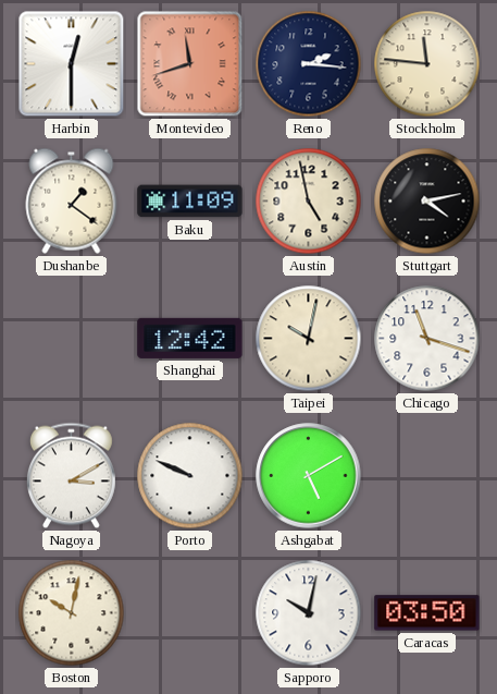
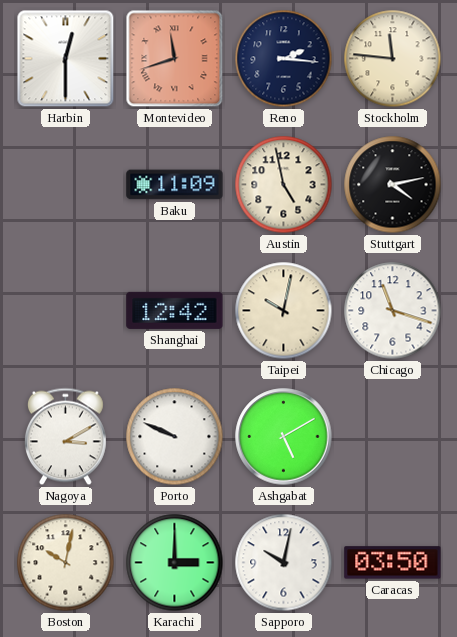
Dushanbe: 1:21 -> none (72, 200)
Karachi: none -> 3:00 (175, 563)
